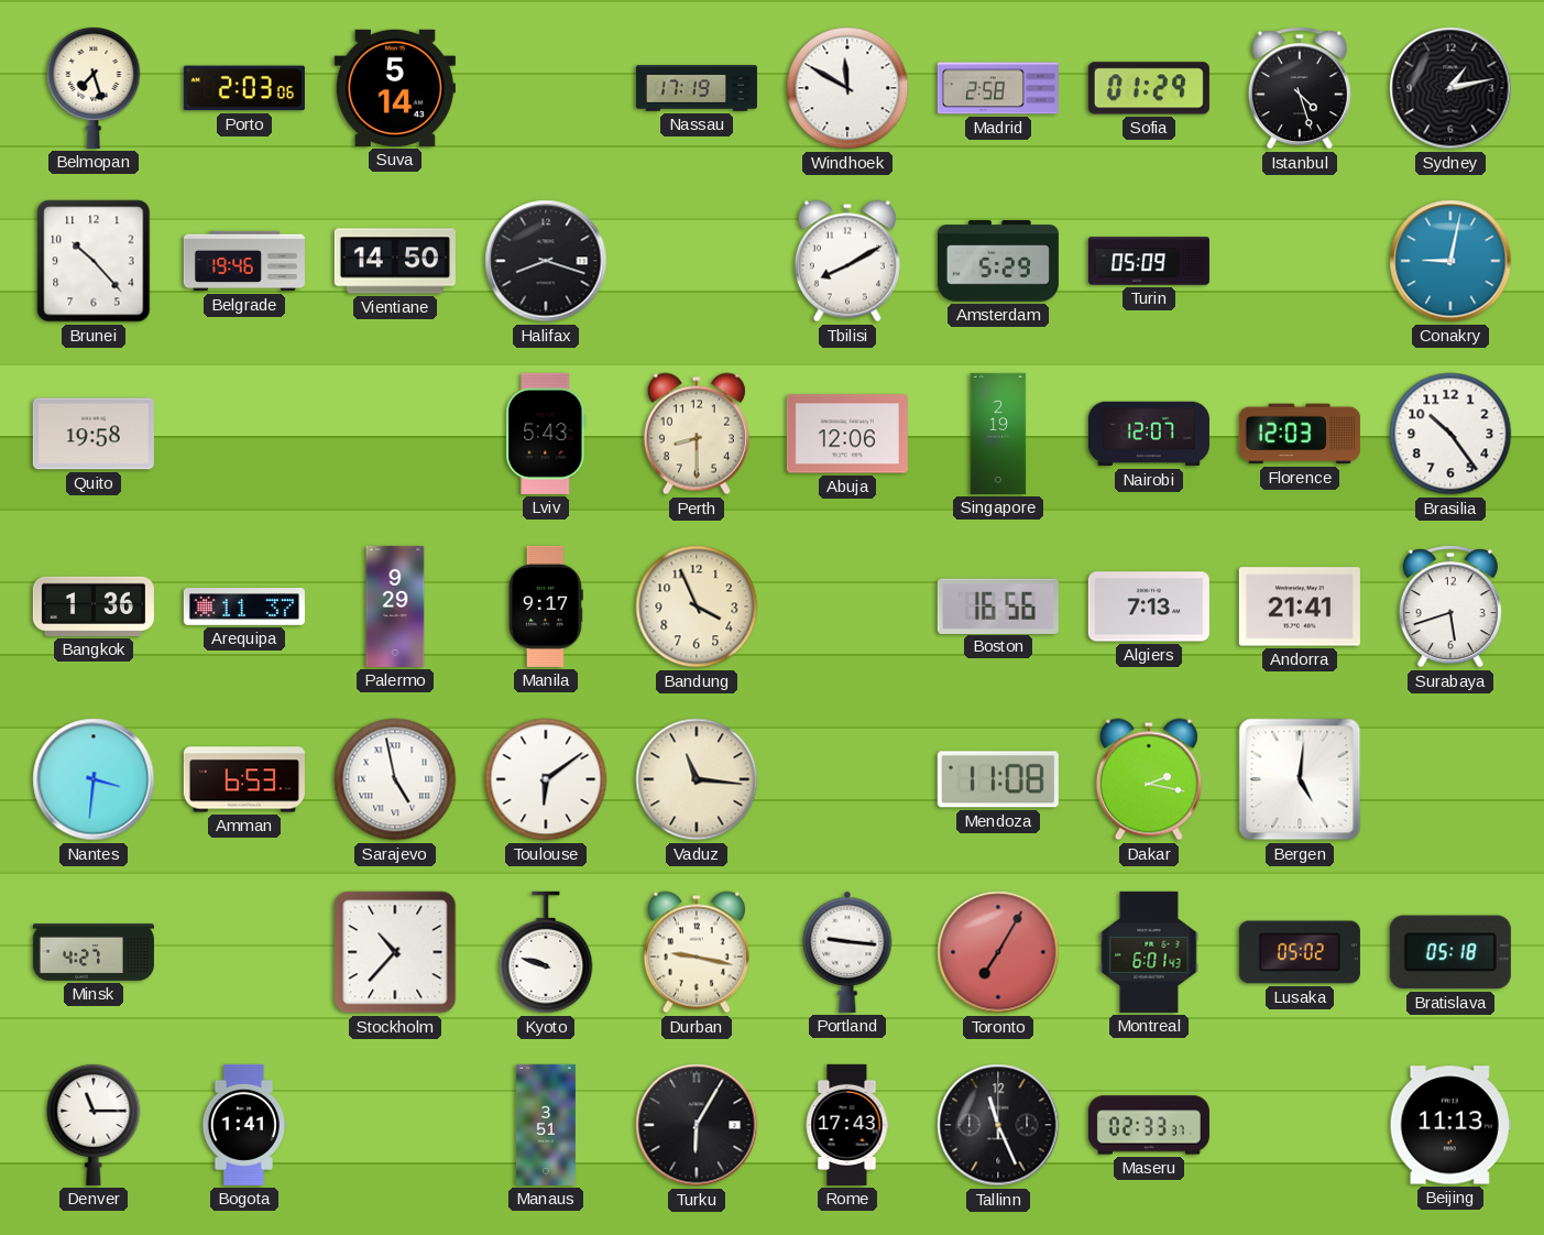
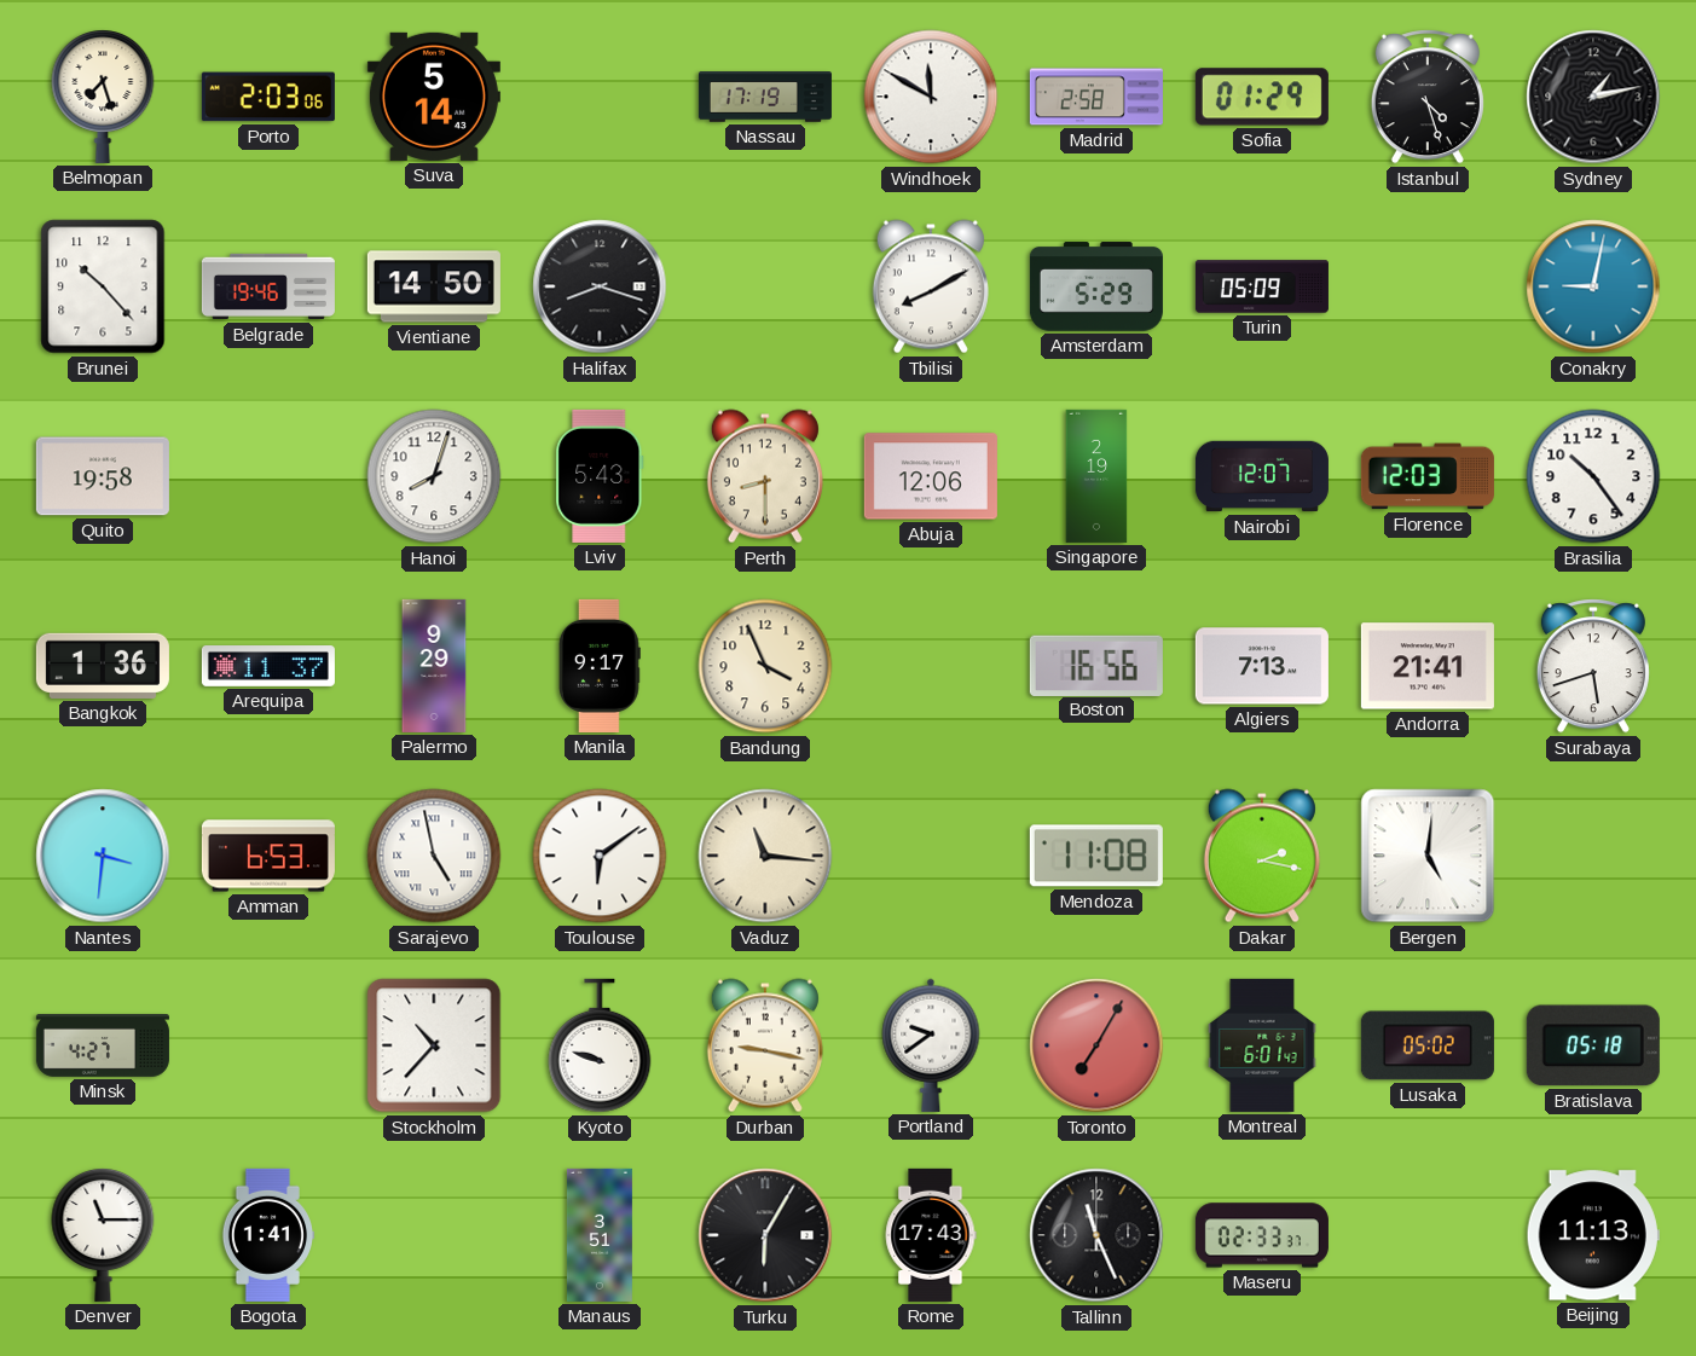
Hanoi: none -> 8:03 (434, 476)
Portland: 9:16 -> 9:39 (931, 1045)
